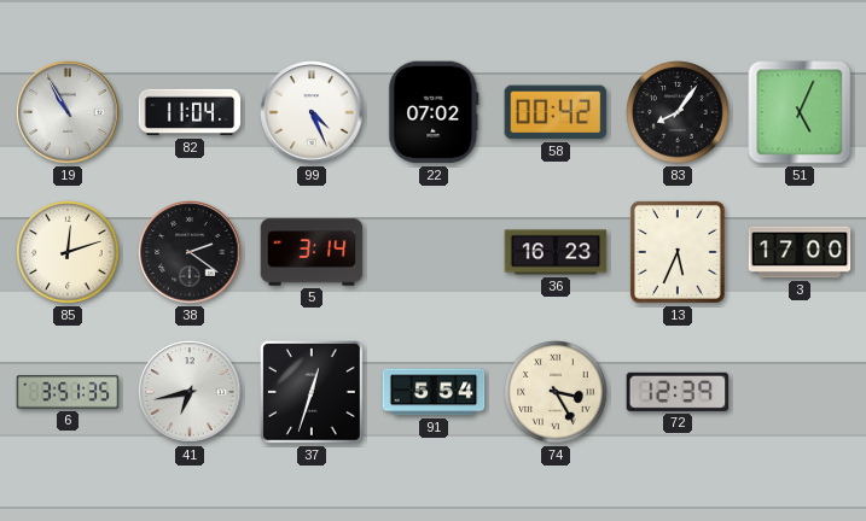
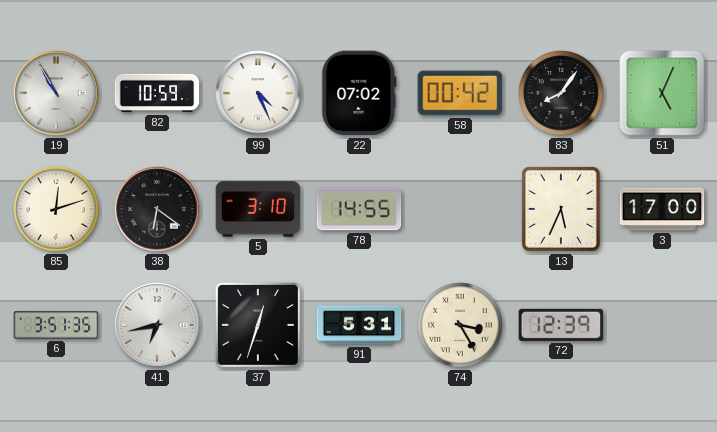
82: 11:04 -> 10:59 (157, 93)
38: 2:21 -> 6:21 (157, 209)
5: 3:14 -> 3:10 (258, 209)
78: none -> 14:55 (359, 209)
36: 16:23 -> none (556, 252)
91: 5:54 -> 5:31 (359, 325)
